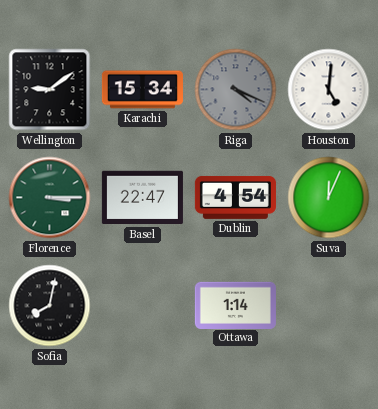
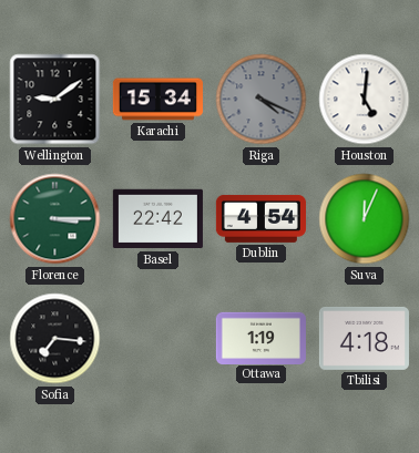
Basel: 22:47 -> 22:42 (157, 219)
Sofia: 8:02 -> 7:16 (55, 339)
Ottawa: 1:14 -> 1:19 (260, 338)
Tbilisi: none -> 4:18 (364, 338)
